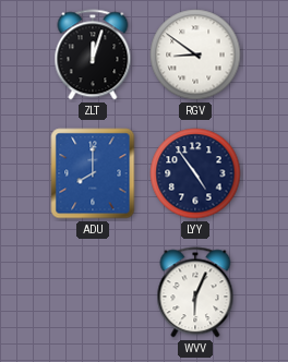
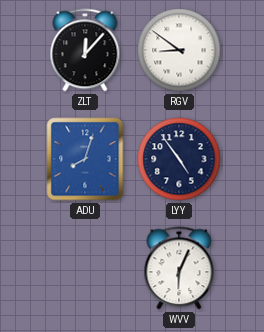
ZLT: 12:03 -> 12:07 (85, 50)
ADU: 8:00 -> 8:03 (85, 159)
